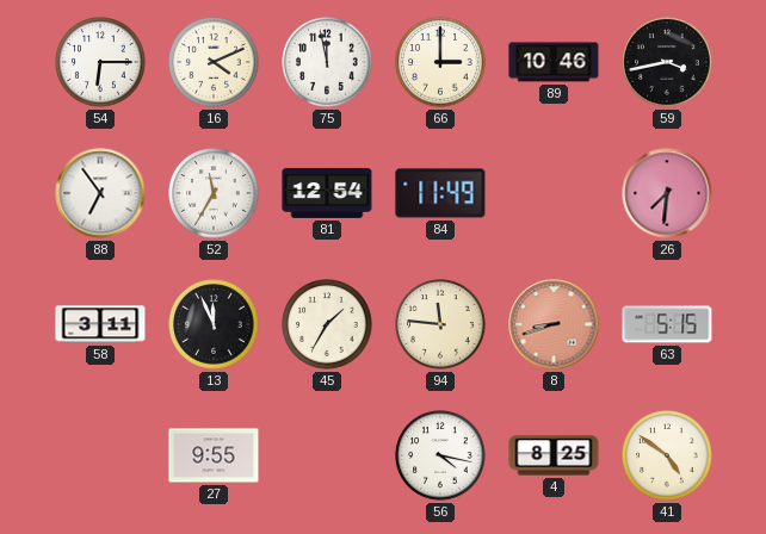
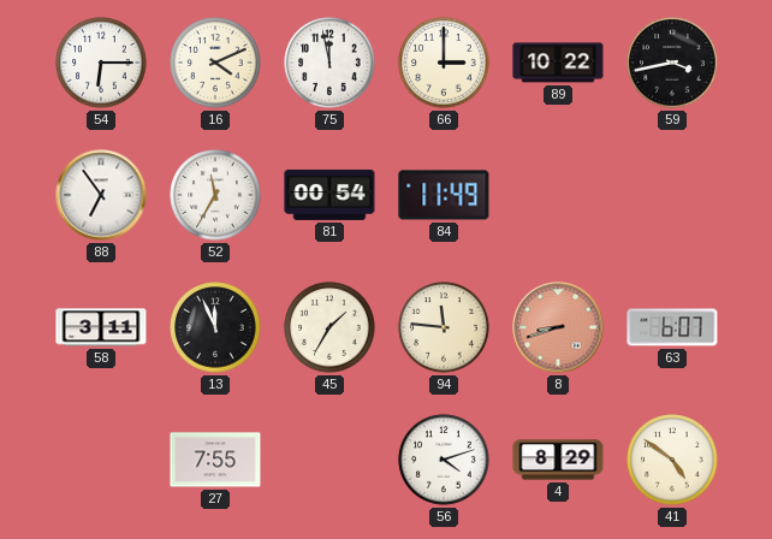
89: 10:46 -> 10:22 (558, 63)
81: 12:54 -> 00:54 (329, 195)
26: 7:31 -> none (667, 193)
63: 5:15 -> 6:07 (672, 327)
27: 9:55 -> 7:55 (215, 460)
56: 4:17 -> 4:12 (444, 460)
4: 8:25 -> 8:29 (558, 460)
